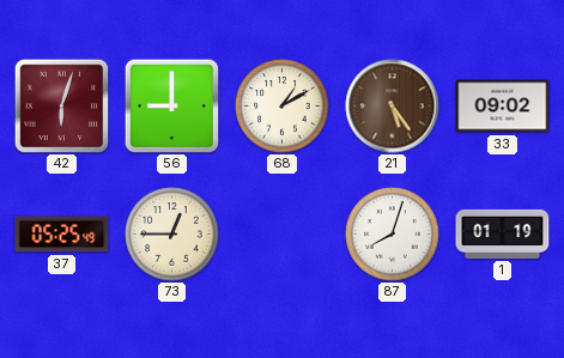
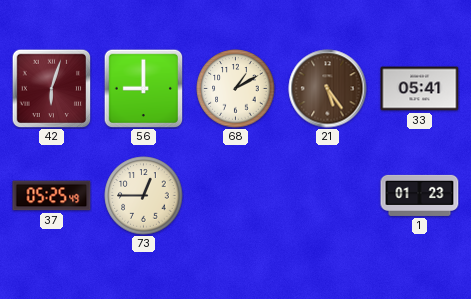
33: 09:02 -> 05:41 (420, 89)
87: 8:03 -> none (393, 235)
1: 01:19 -> 01:23 (420, 195)
